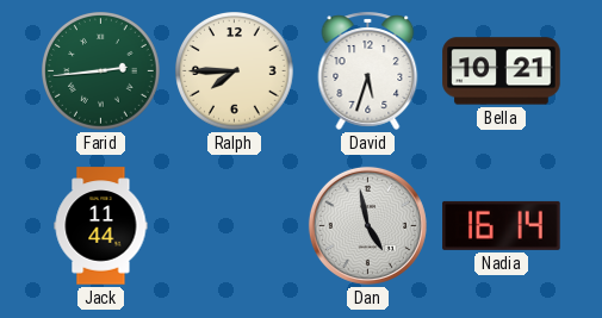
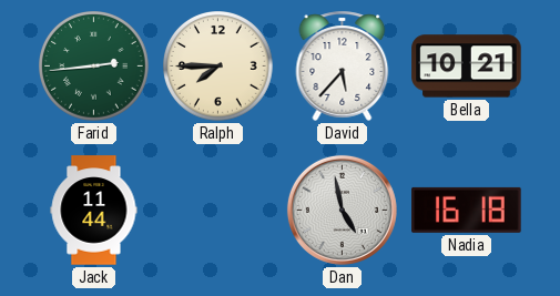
David: 5:33 -> 5:37 (343, 65)
Nadia: 16:14 -> 16:18 (467, 210)
